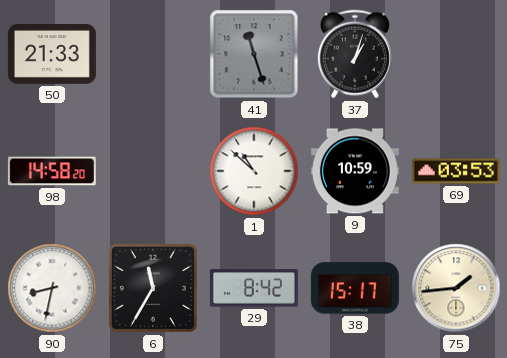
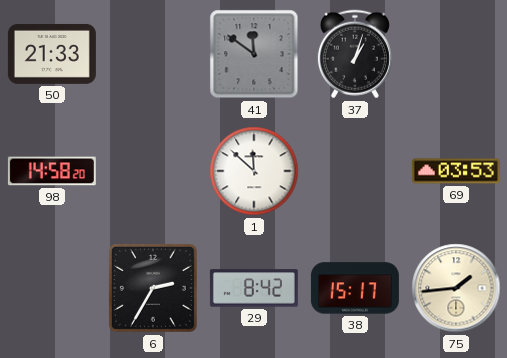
41: 11:27 -> 11:51 (254, 54)
1: 10:52 -> 11:52 (254, 171)
9: 10:59 -> none (355, 171)
90: 8:32 -> none (52, 288)
6: 11:35 -> 2:35 (153, 288)
